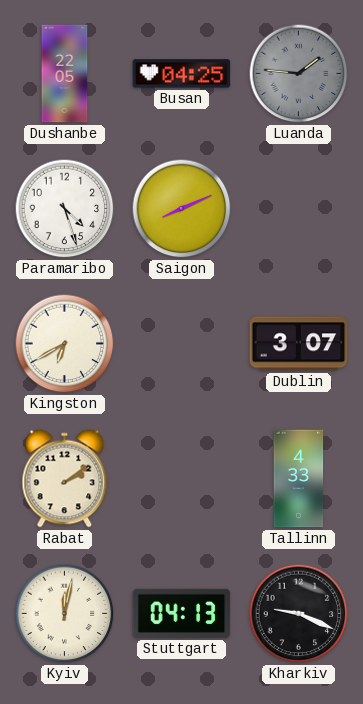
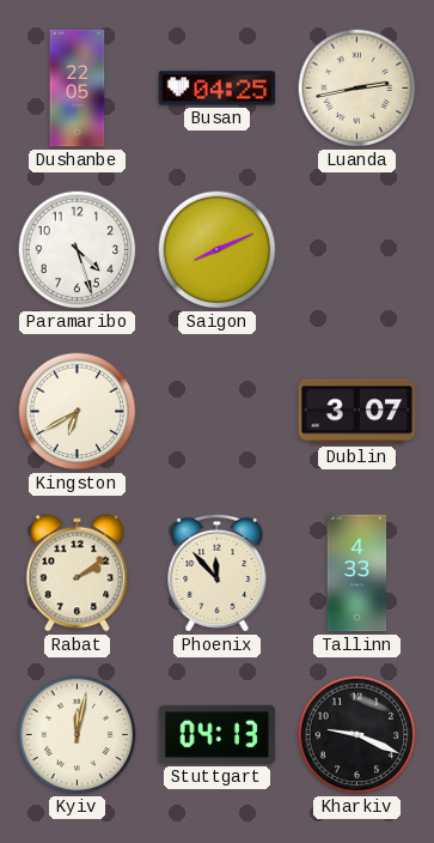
Luanda: 1:46 -> 2:43 (357, 89)
Luanda dial: grey -> cream (357, 89)
Phoenix: none -> 11:53 (218, 572)
